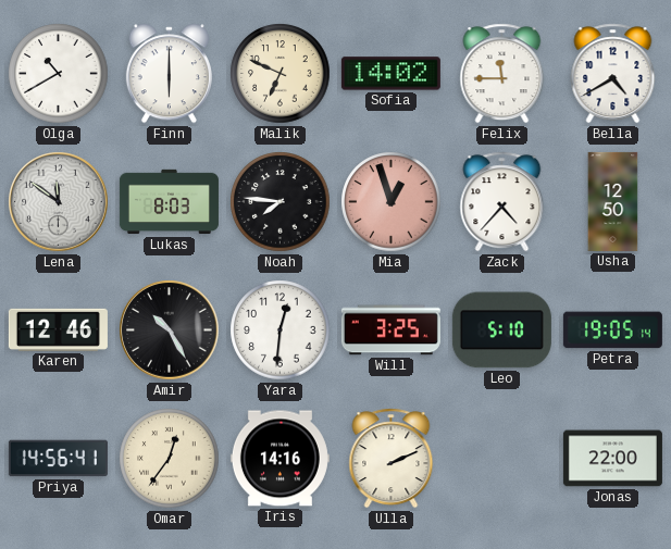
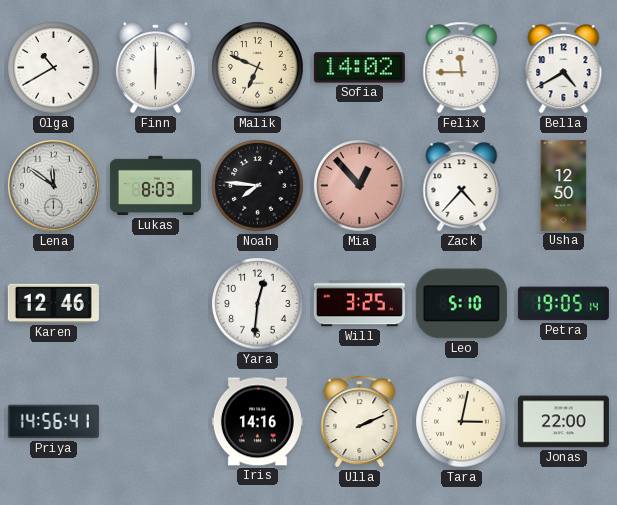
Mia: 12:57 -> 12:53 (360, 186)
Amir: 10:25 -> none (170, 330)
Omar: 12:36 -> none (170, 459)
Tara: none -> 3:02 (462, 422)
